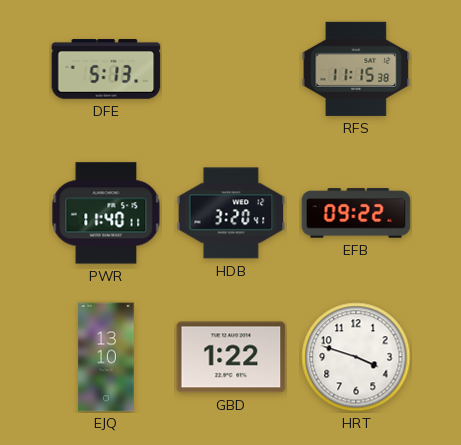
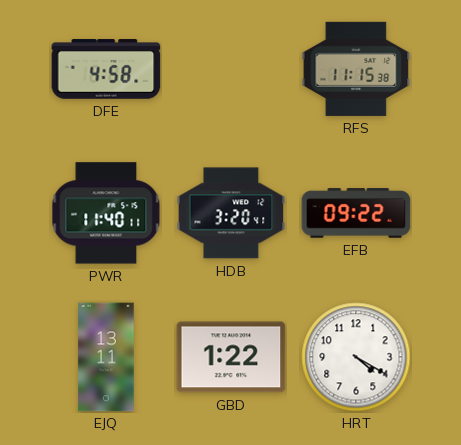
DFE: 5:13 -> 4:58 (106, 69)
EJQ: 13:10 -> 13:11 (106, 357)
HRT: 3:48 -> 4:20 (356, 357)
